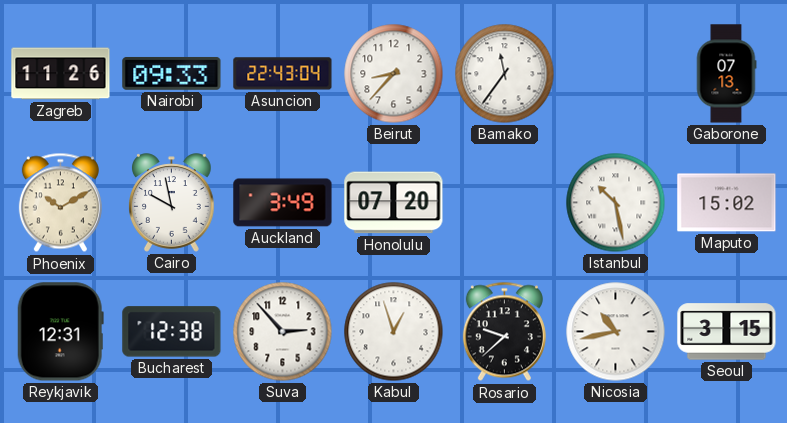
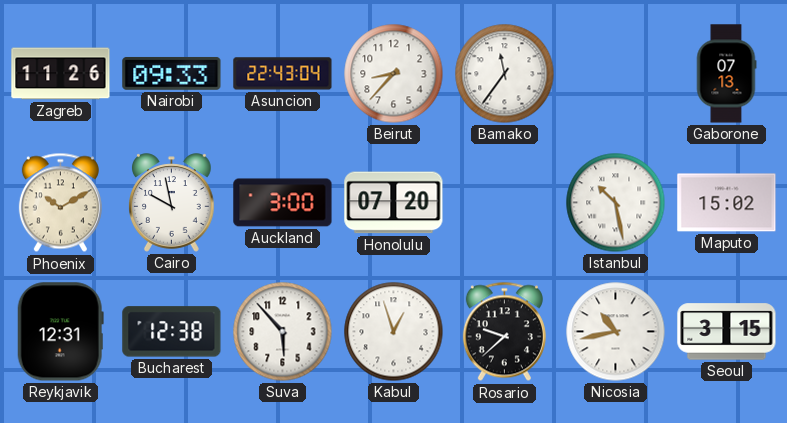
Auckland: 3:49 -> 3:00 (283, 203)
Suva: 2:53 -> 5:53 (283, 332)
